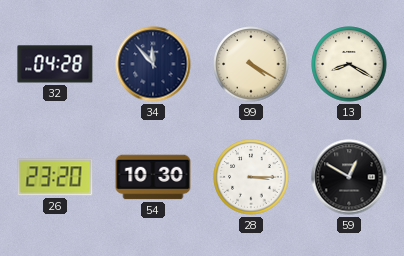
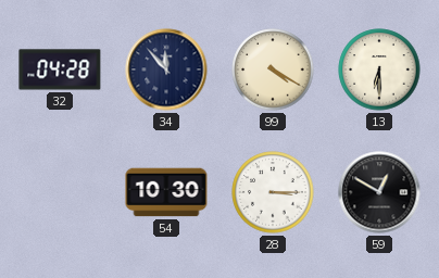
13: 8:20 -> 6:30 (379, 69)
26: 23:20 -> none (55, 177)
